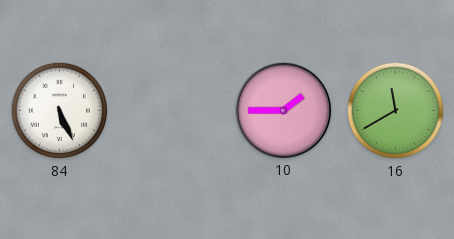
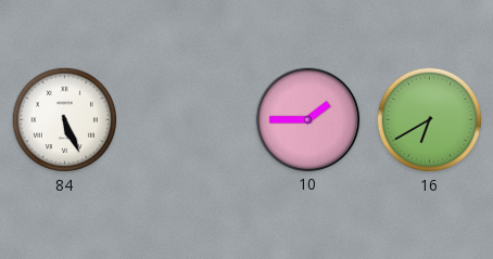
16: 11:40 -> 6:40 (430, 120)
